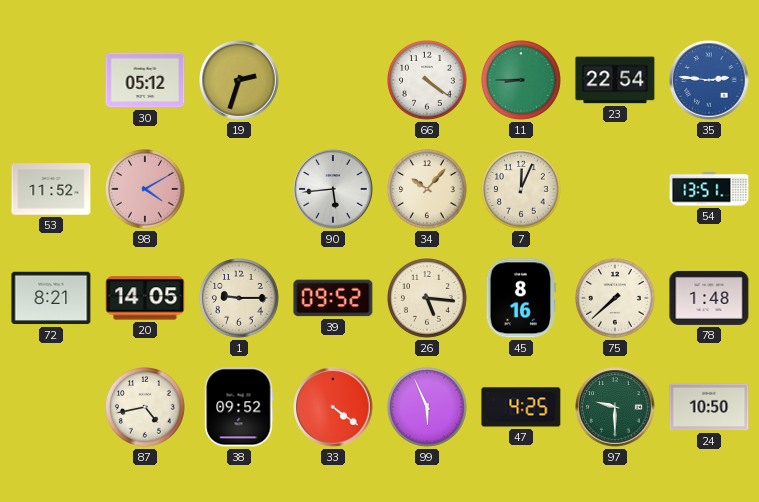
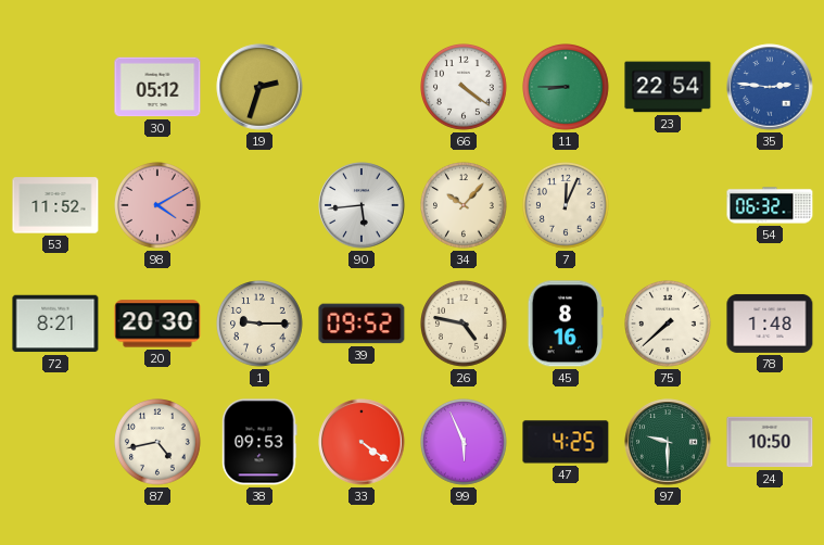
54: 13:51 -> 06:32 (770, 205)
20: 14:05 -> 20:30 (157, 324)
26: 5:16 -> 4:47 (465, 325)
38: 09:52 -> 09:53 (259, 442)
